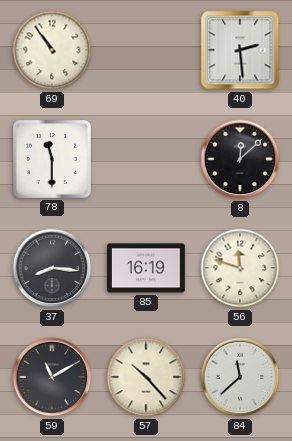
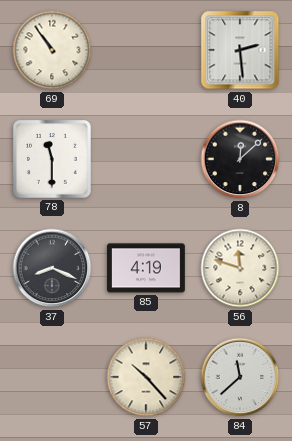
37: 8:16 -> 8:19 (52, 268)
85: 16:19 -> 4:19 (146, 268)
59: 11:10 -> none (52, 377)
